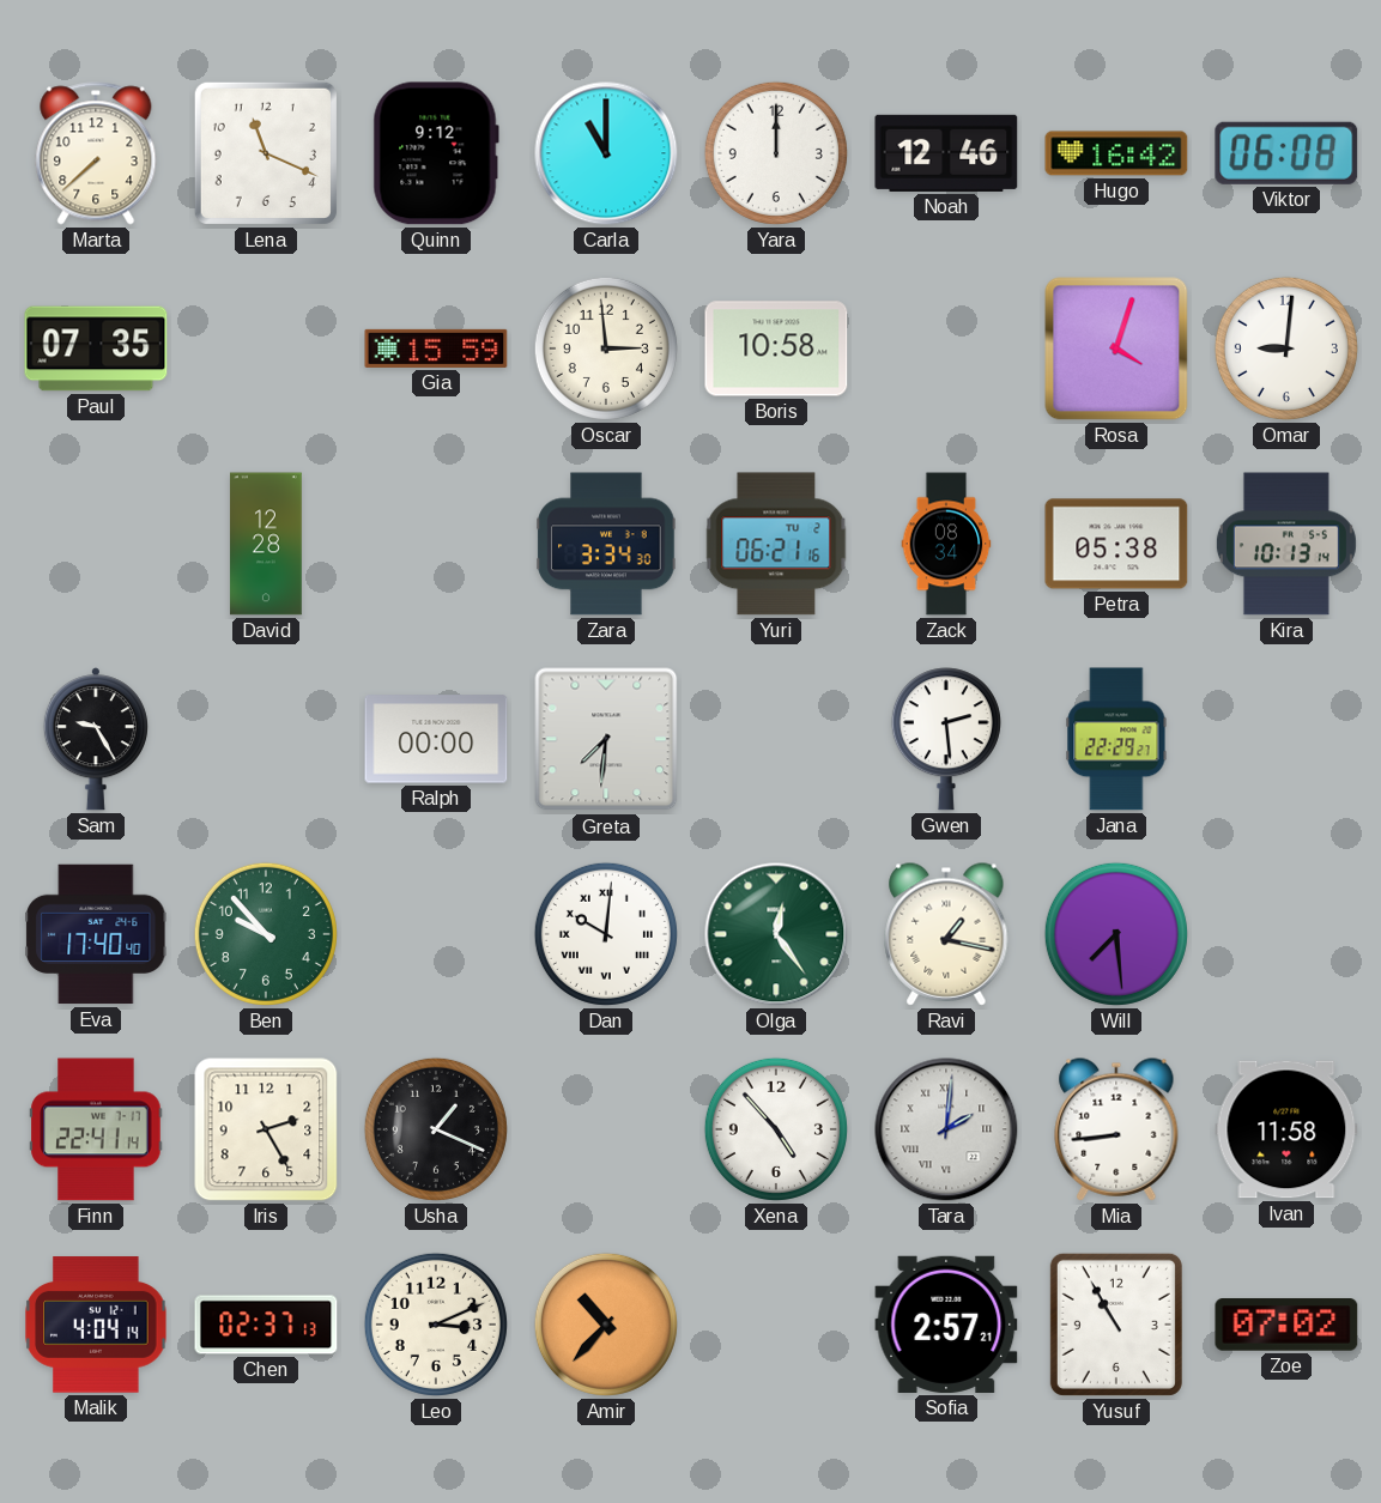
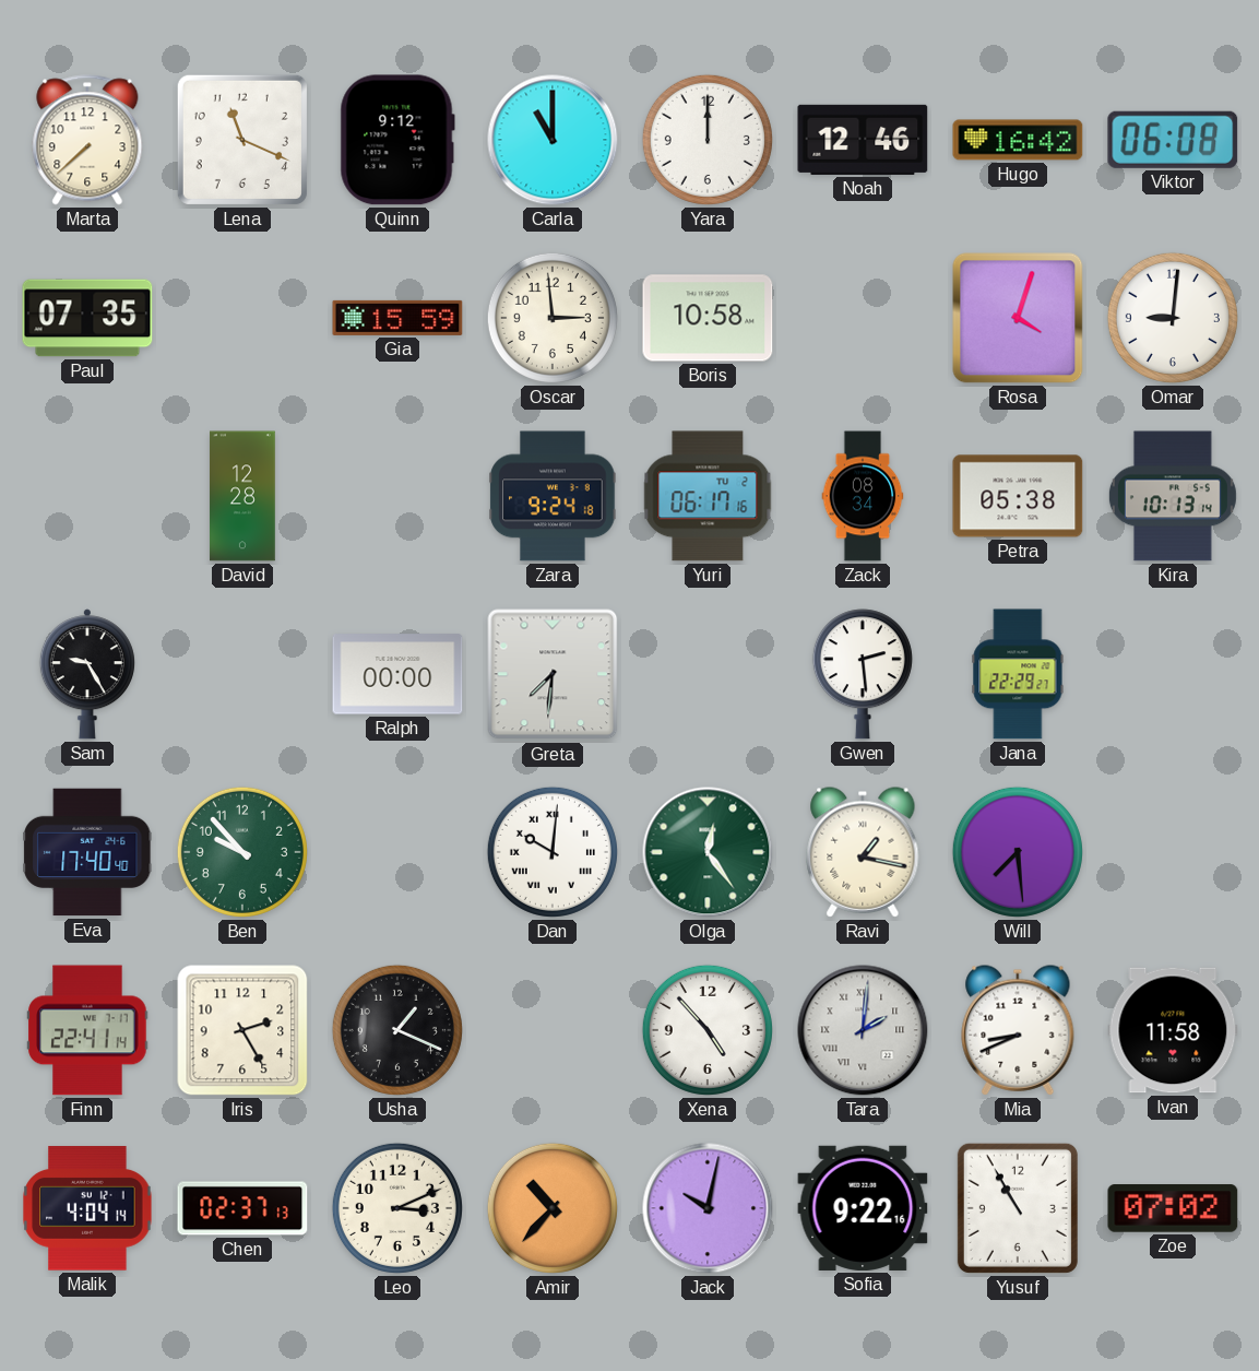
Zara: 3:34 -> 9:24 (553, 496)
Yuri: 06:21 -> 06:17 (708, 496)
Mia: 8:44 -> 8:41 (1018, 1030)
Jack: none -> 10:02 (708, 1208)
Sofia: 2:57 -> 9:22 (863, 1208)
